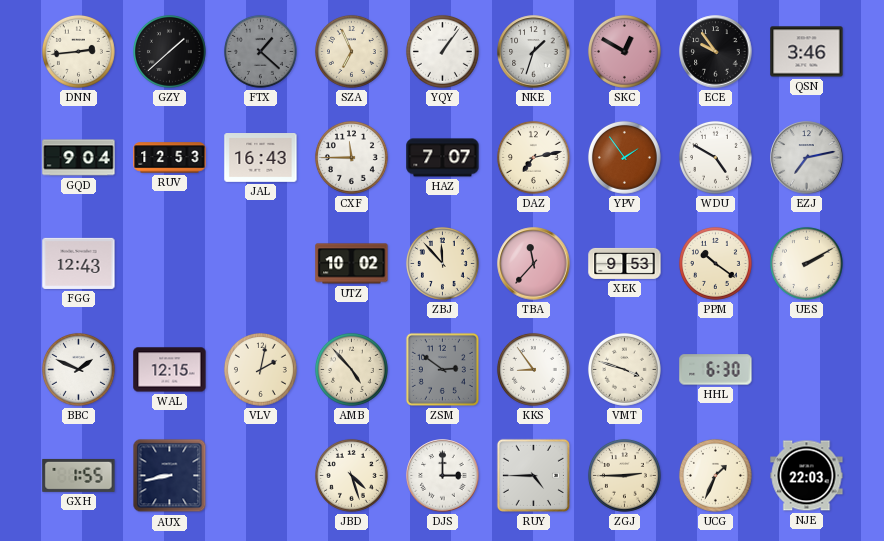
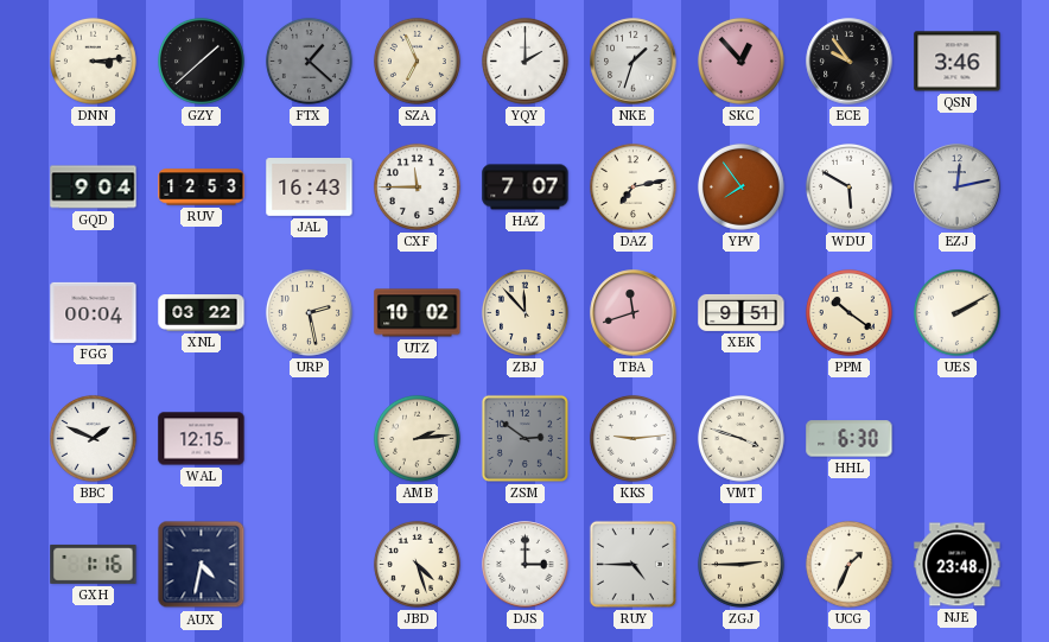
DNN: 2:44 -> 3:14 (93, 61)
YQY: 1:06 -> 2:00 (524, 61)
SKC: 12:50 -> 12:53 (740, 61)
YPV: 1:54 -> 7:54 (740, 186)
WDU: 4:50 -> 5:50 (848, 186)
EZJ: 7:13 -> 12:13 (958, 187)
FGG: 12:43 -> 00:04 (94, 312)
XNL: none -> 03:22 (202, 313)
URP: none -> 2:28 (309, 312)
TBA: 11:37 -> 11:42 (634, 313)
XEK: 9:53 -> 9:51 (742, 312)
VLV: 2:02 -> none (260, 369)
AMB: 4:53 -> 2:14 (417, 438)
KKS: 8:54 -> 9:14 (632, 438)
GXH: 1:55 -> 1:16 (94, 564)
AUX: 8:43 -> 4:32 (202, 565)
NJE: 22:03 -> 23:48 (958, 565)
